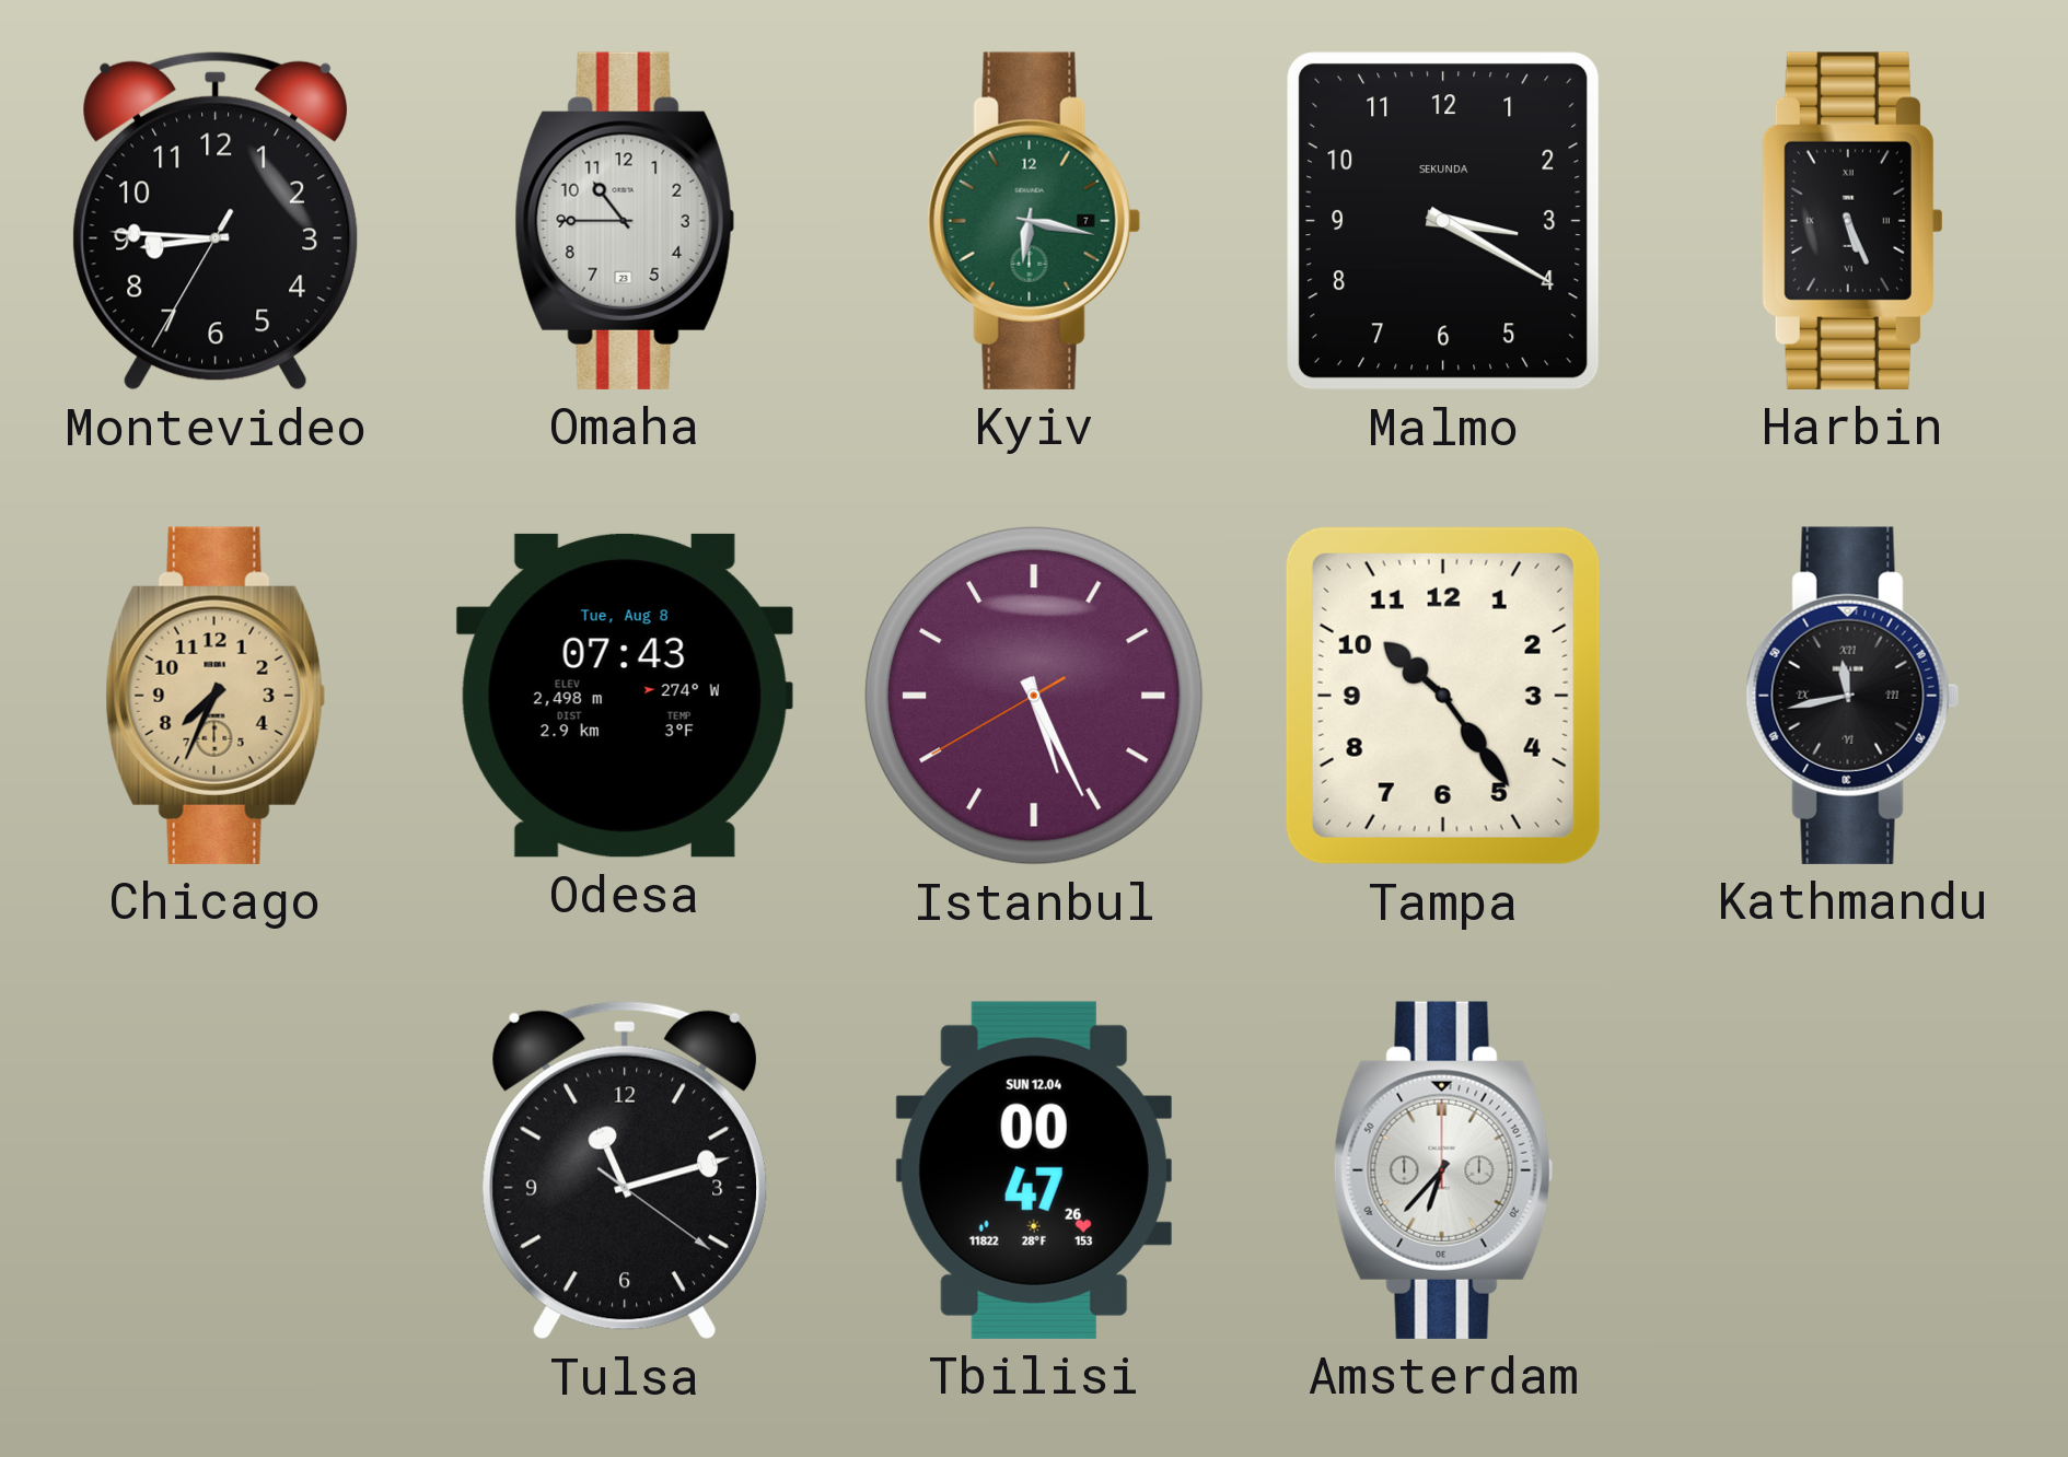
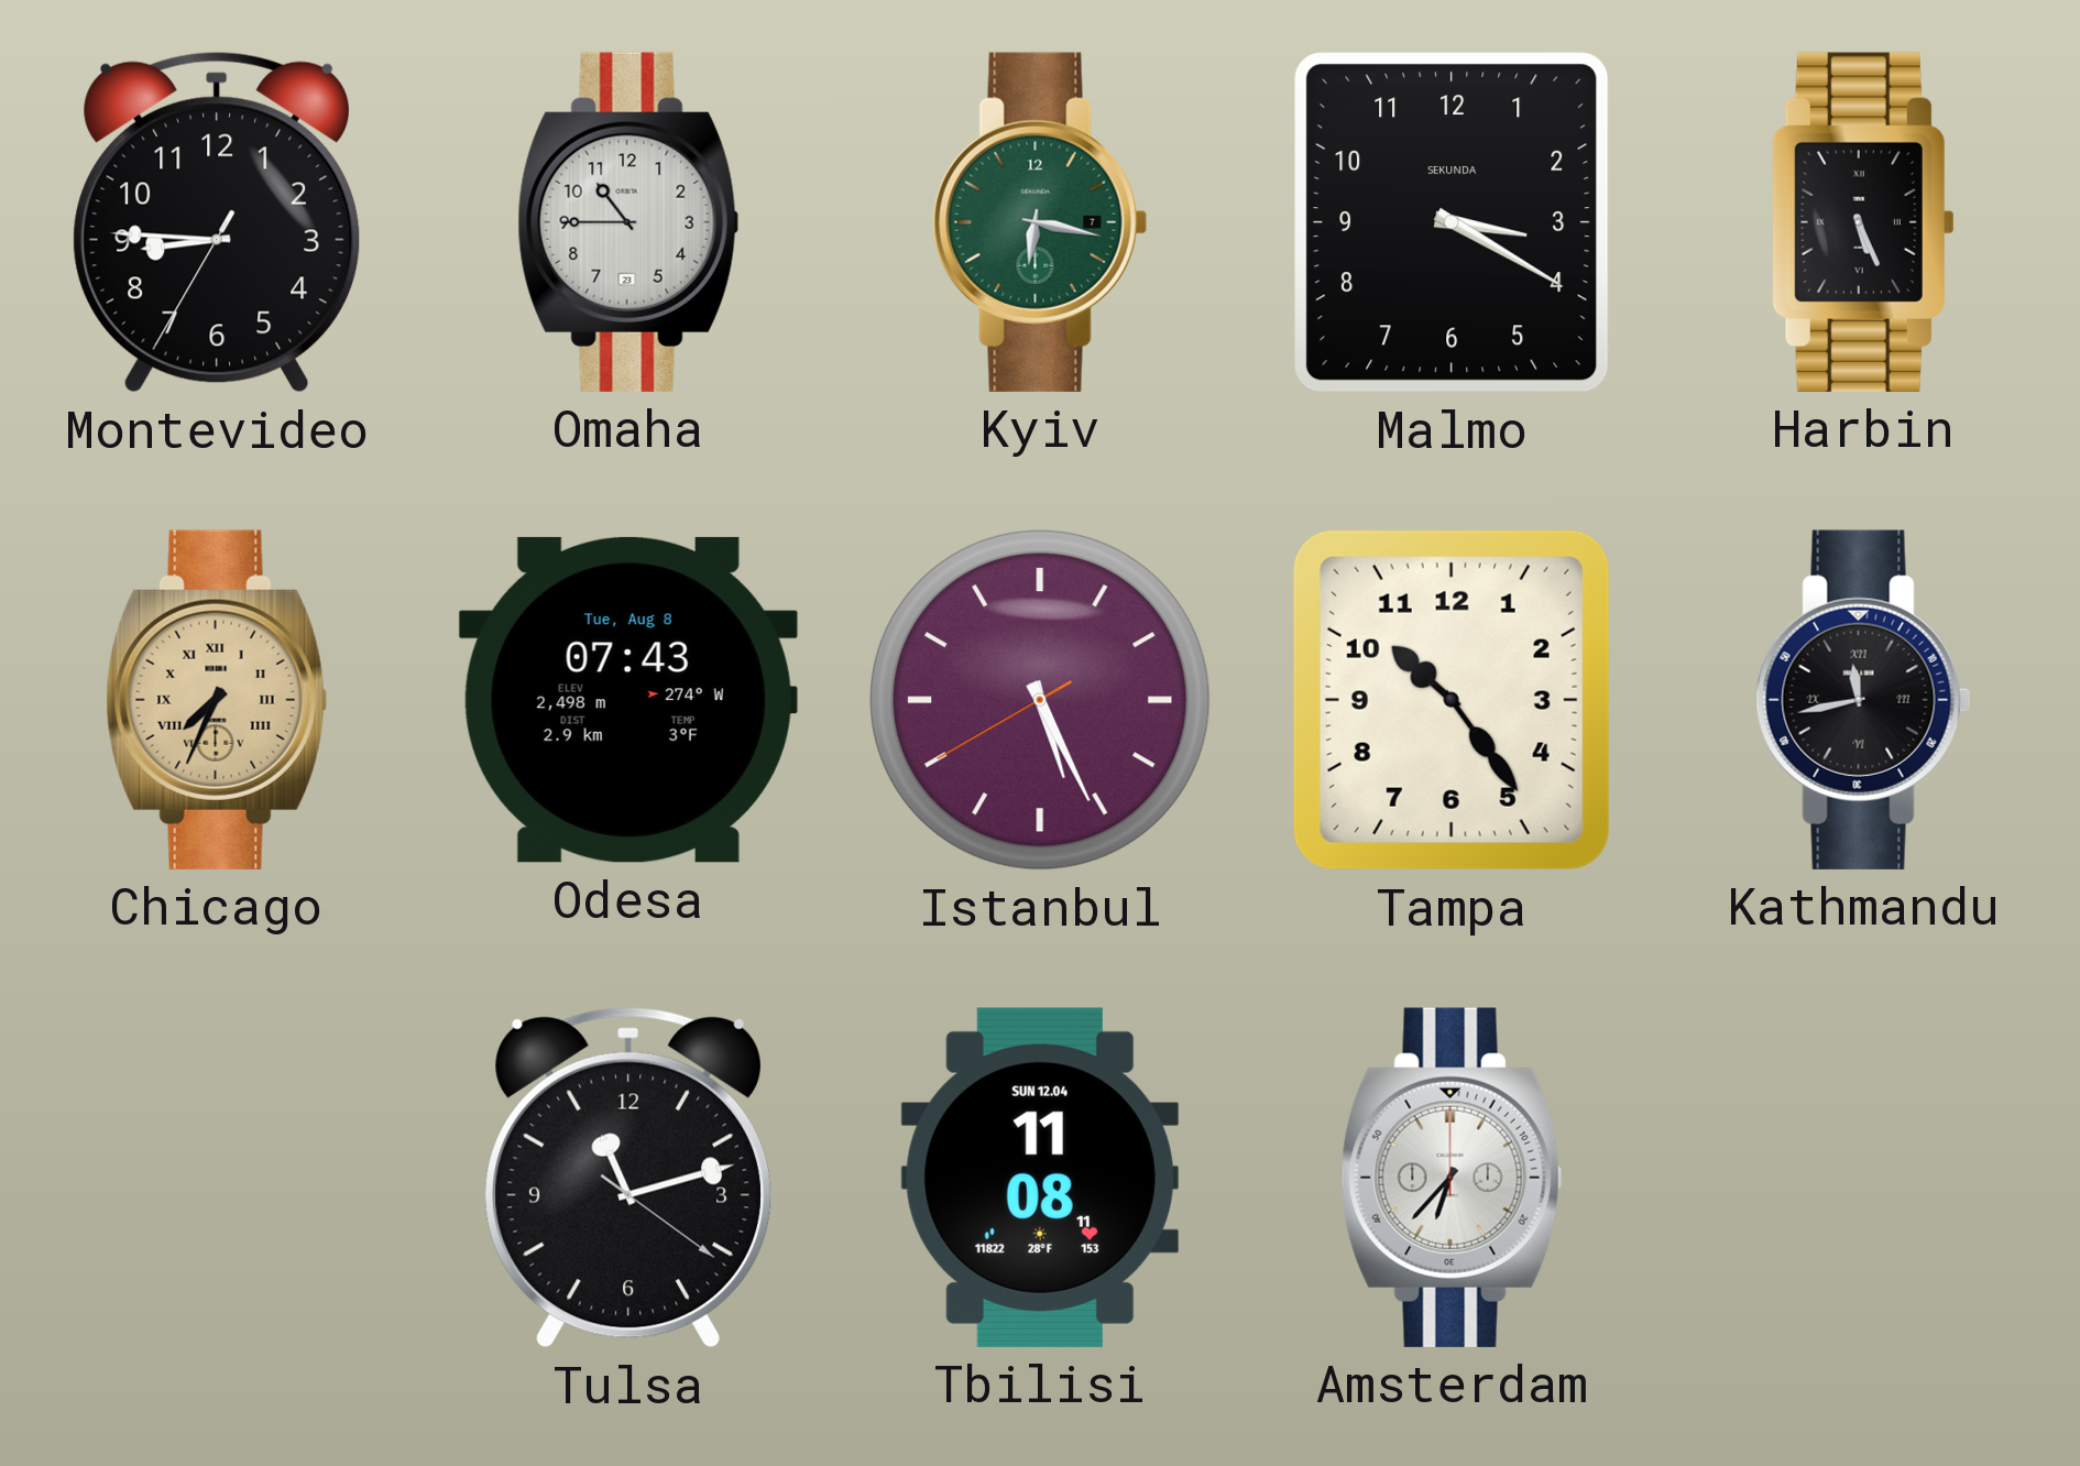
Chicago numerals: Arabic -> Roman (217, 700)
Tbilisi: 00:47 -> 11:08 (1040, 1178)
